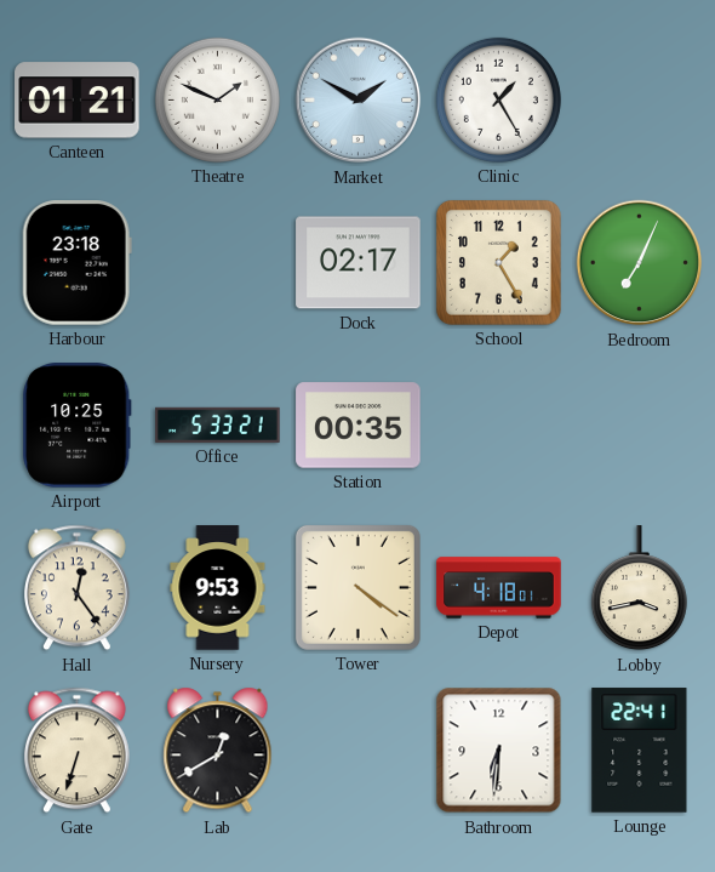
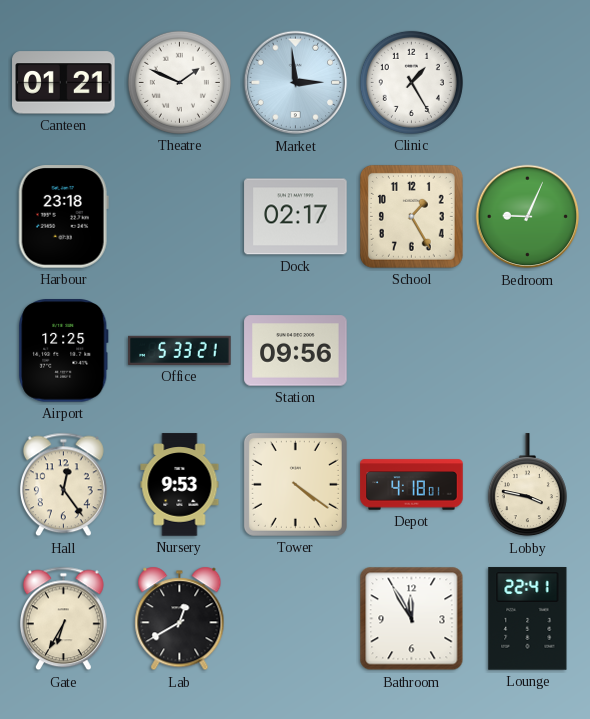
Market: 1:50 -> 2:59 (296, 83)
Bedroom: 7:04 -> 9:04 (528, 217)
Airport: 10:25 -> 12:25 (64, 351)
Station: 00:35 -> 09:56 (296, 351)
Lobby: 3:43 -> 3:47 (527, 485)
Gate: 6:33 -> 6:35 (63, 619)
Bathroom: 6:31 -> 11:55 (412, 619)
